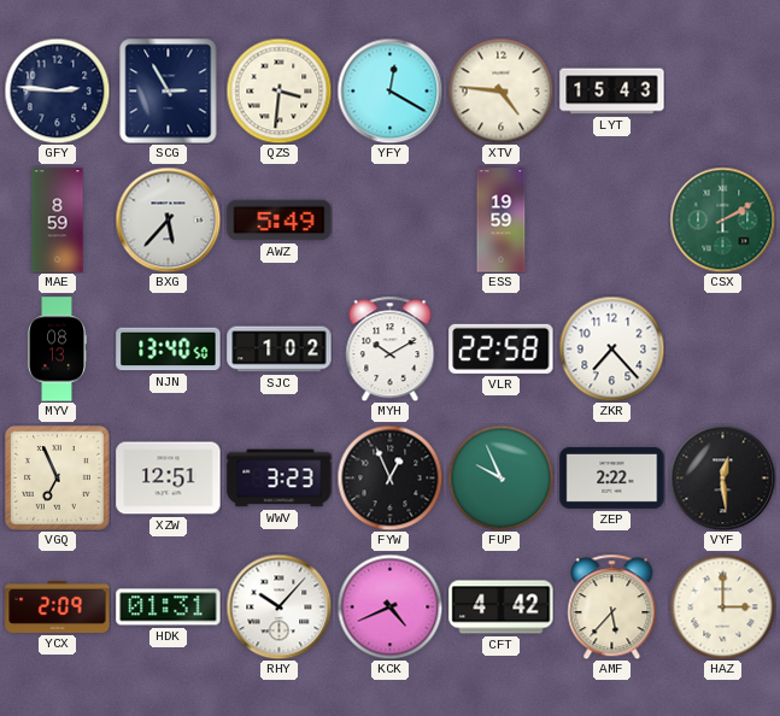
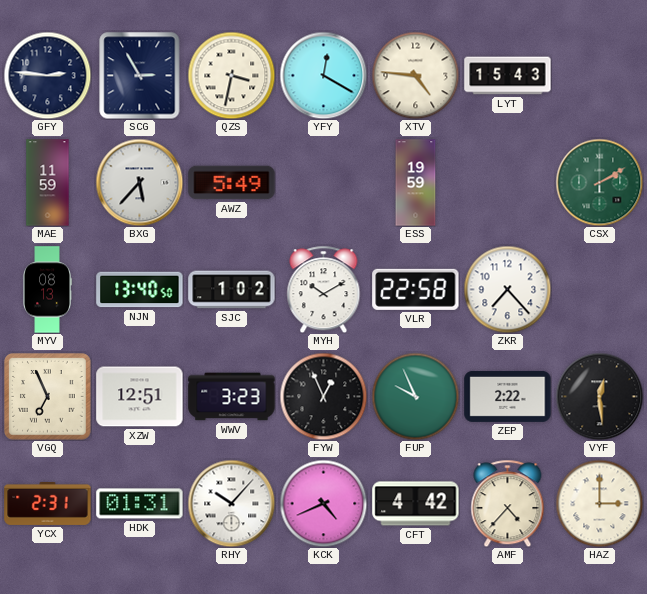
QZS: 3:31 -> 3:32 (231, 75)
MAE: 8:59 -> 11:59 (48, 183)
YCX: 2:09 -> 2:31 (48, 503)
AMF: 5:37 -> 4:37 (508, 503)
